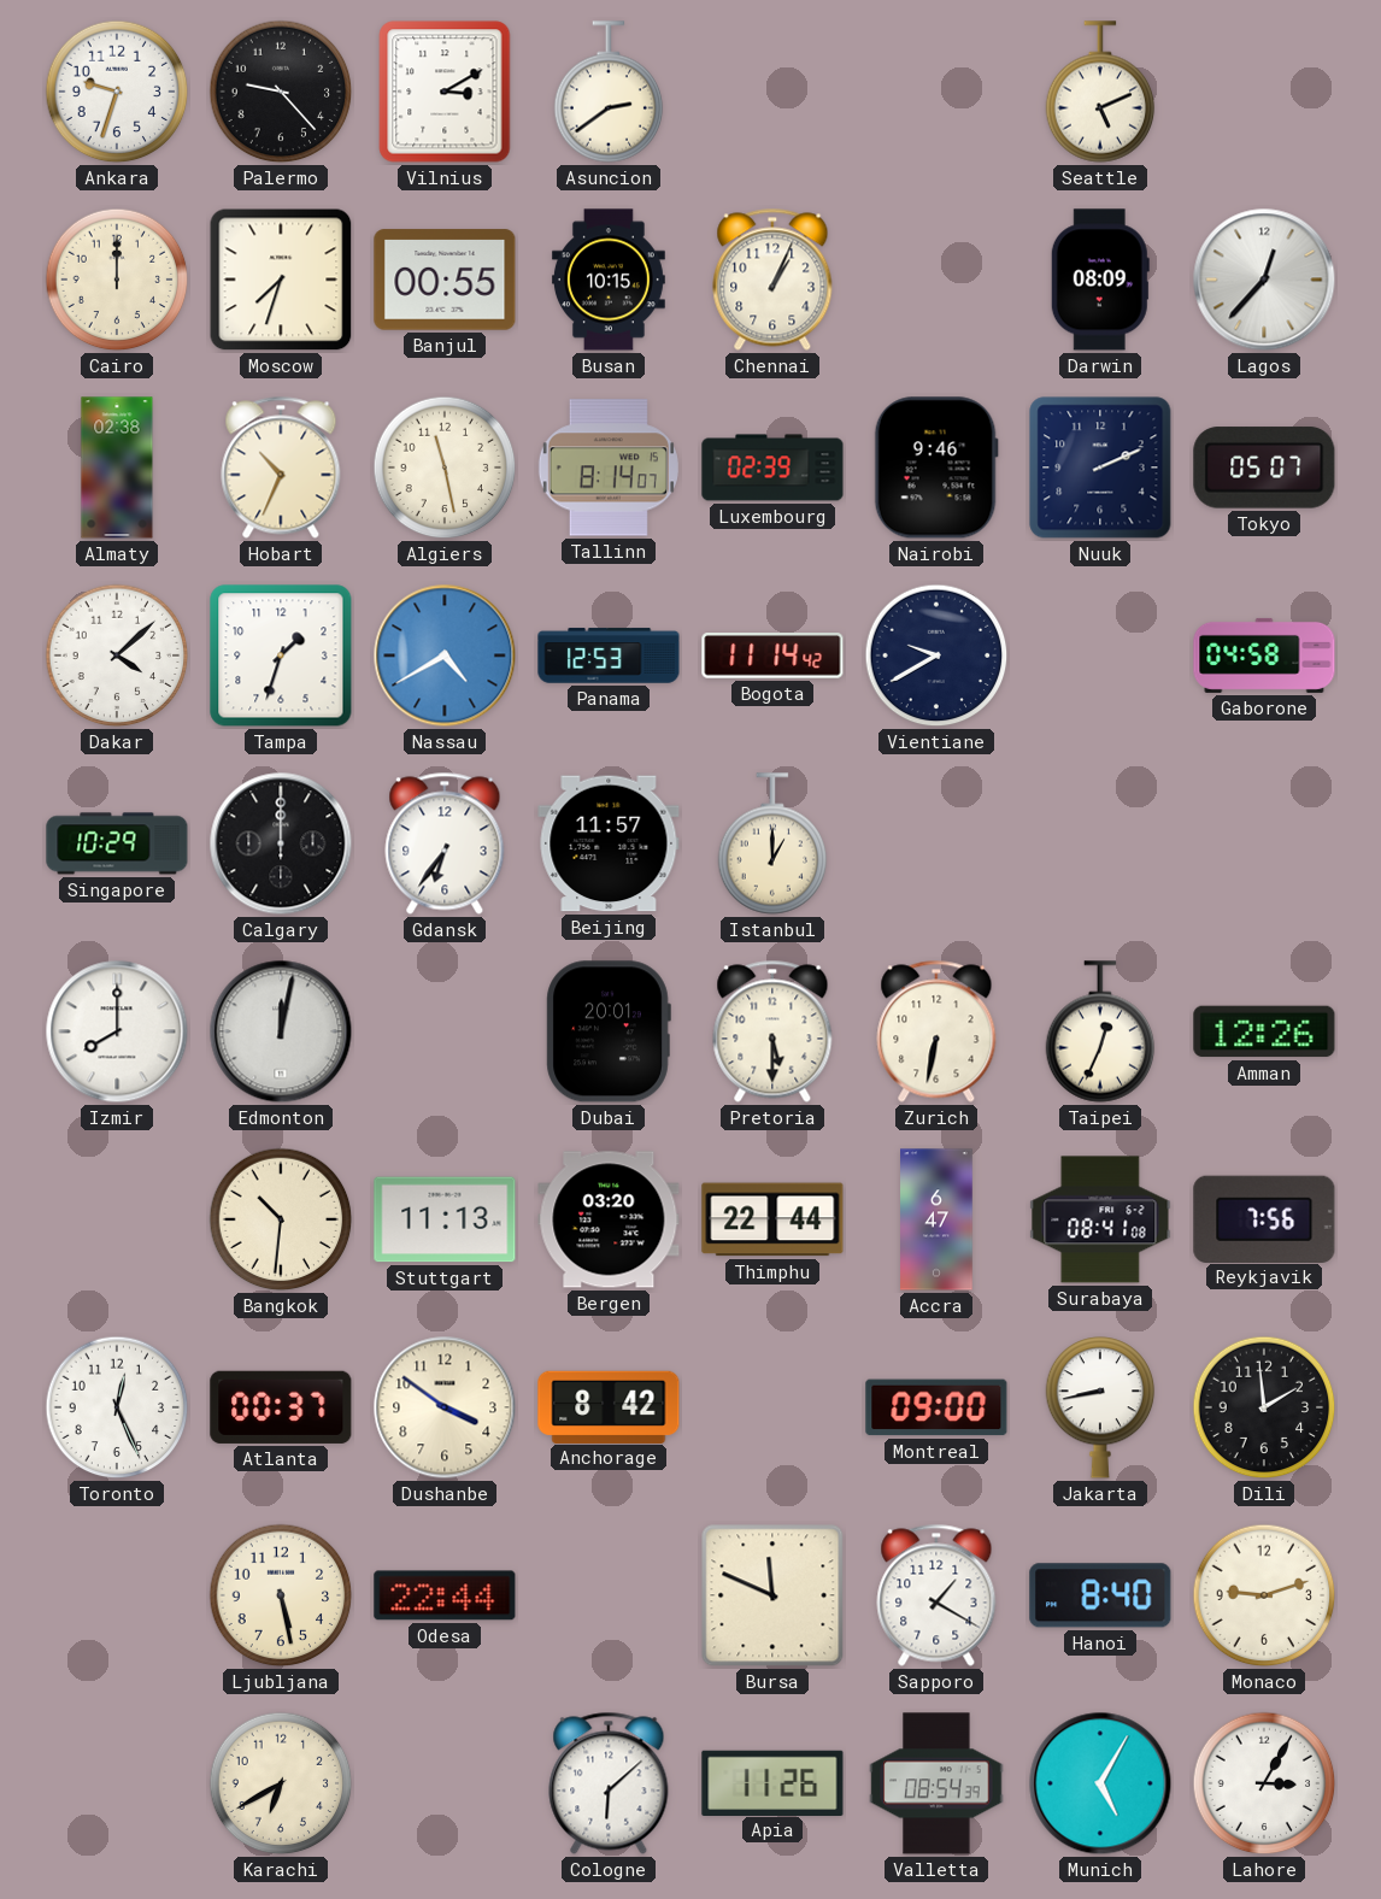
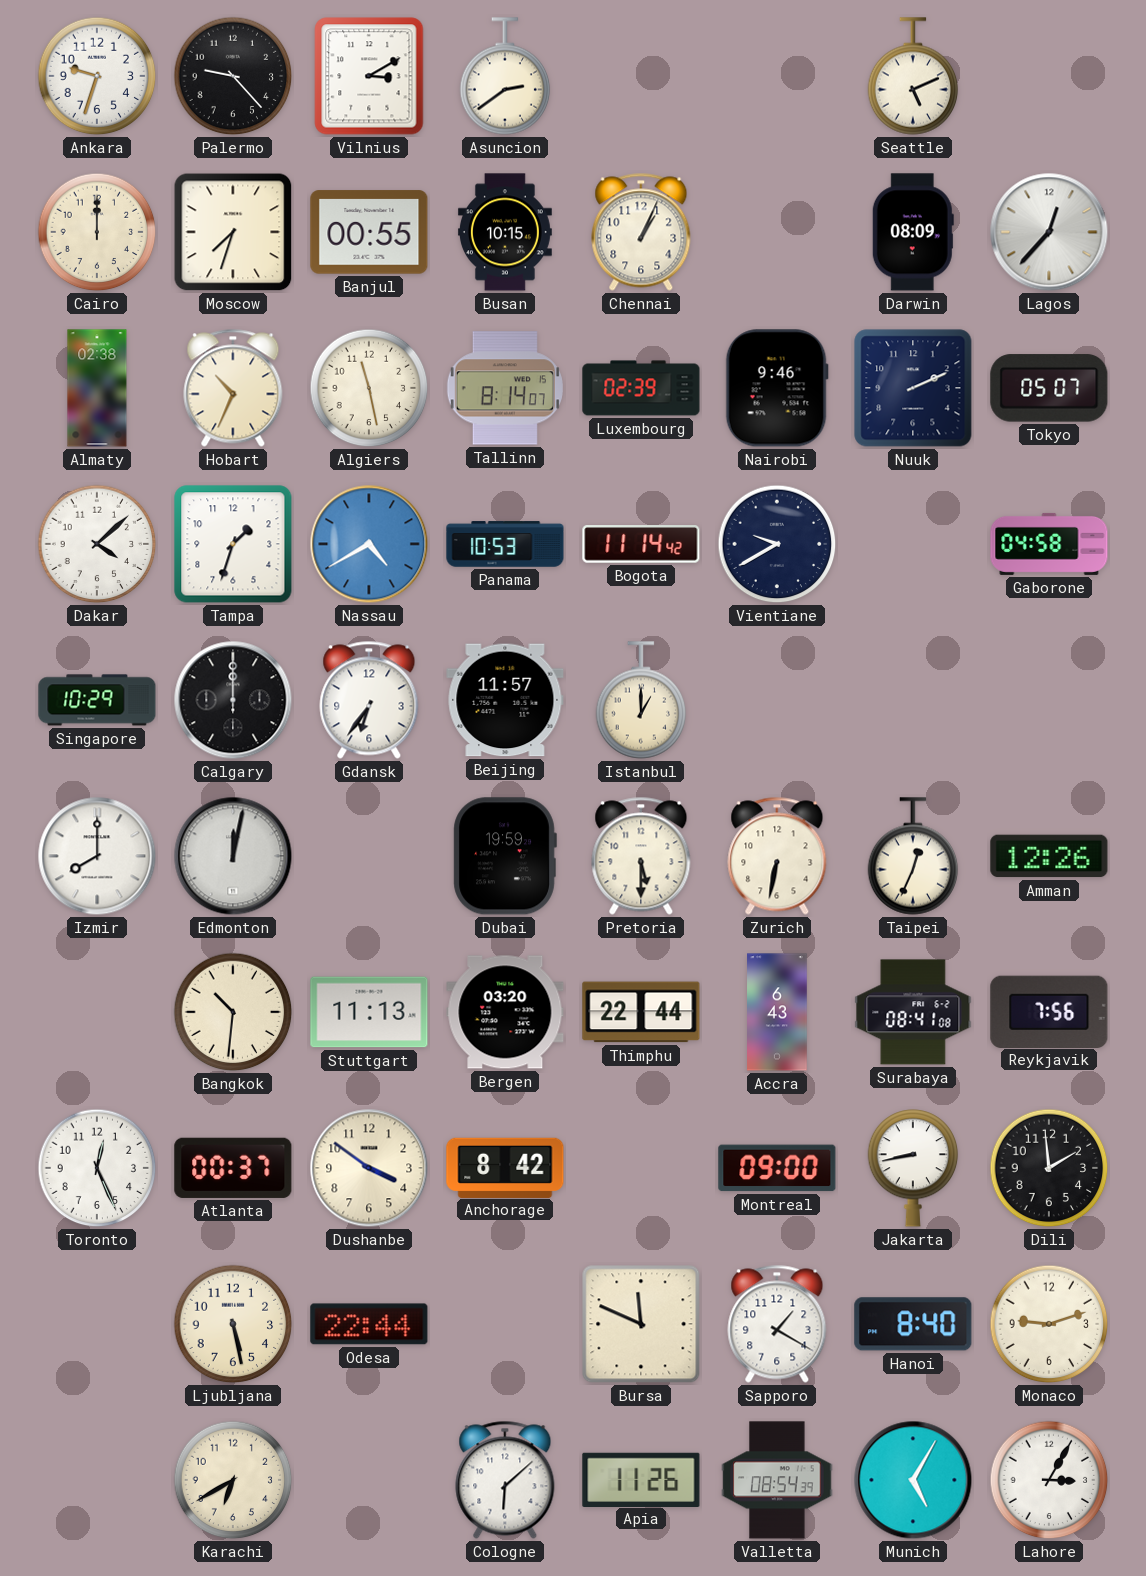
Panama: 12:53 -> 10:53 (505, 544)
Dubai: 20:01 -> 19:59 (505, 856)
Accra: 6:47 -> 6:43 (777, 1012)
